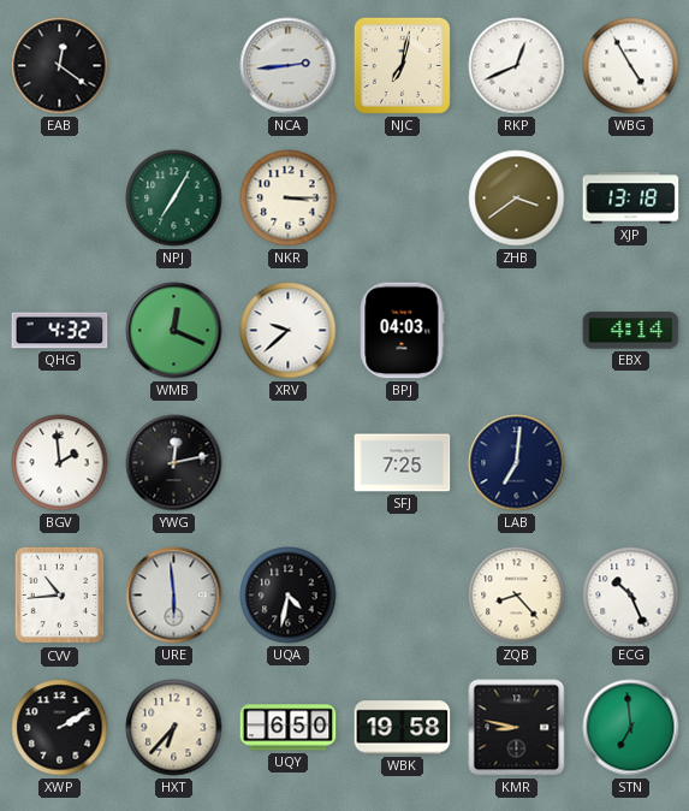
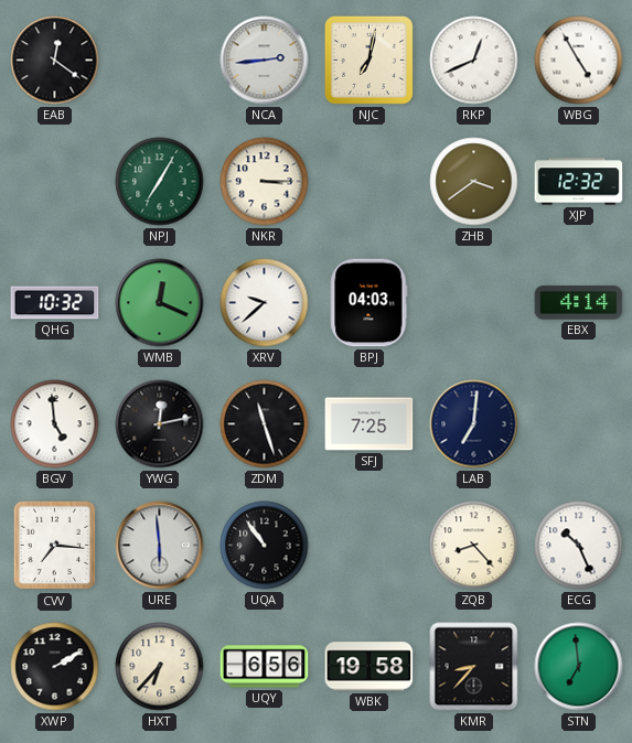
XJP: 13:18 -> 12:32 (579, 182)
QHG: 4:32 -> 10:32 (55, 303)
BGV: 1:59 -> 4:59 (55, 424)
ZDM: none -> 11:27 (265, 424)
CVV: 10:44 -> 7:16 (55, 546)
UQA: 4:32 -> 10:54 (265, 546)
UQY: 6:50 -> 6:56 (265, 667)
KMR: 8:47 -> 8:37 (474, 667)
